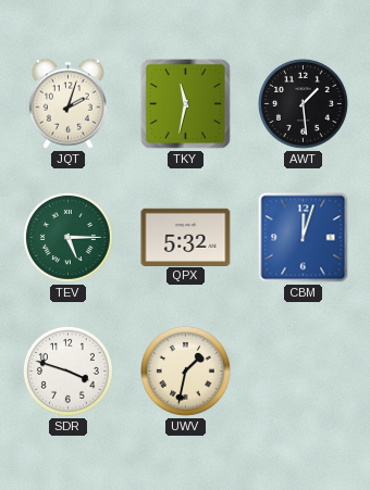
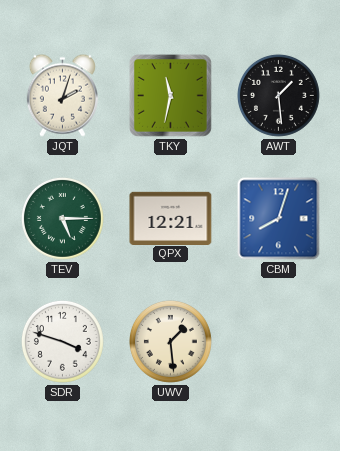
QPX: 5:32 -> 12:21 (171, 218)
CBM: 12:03 -> 8:03 (279, 219)
UWV: 1:32 -> 1:29 (170, 341)
